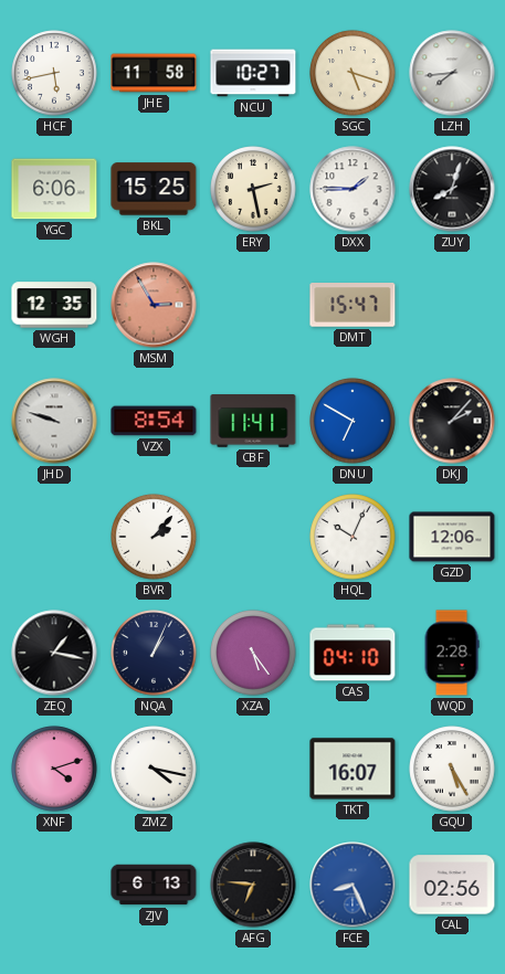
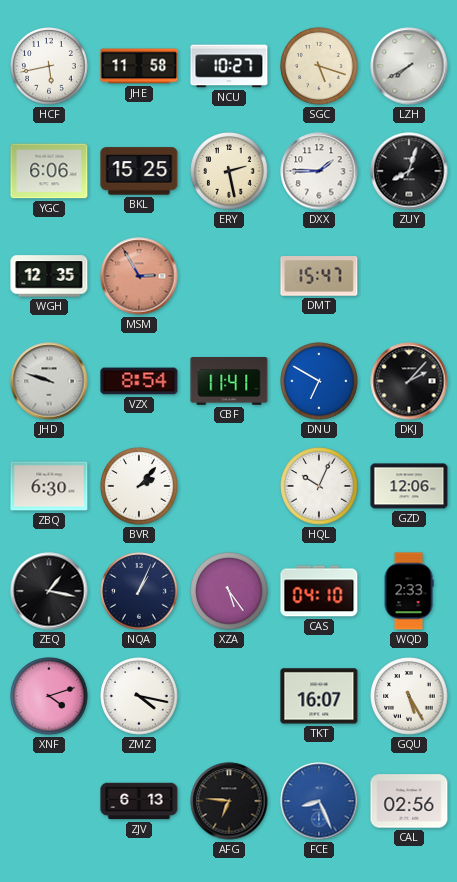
LZH: 7:44 -> 7:40 (409, 66)
ZBQ: none -> 6:30 (49, 486)
WQD: 2:28 -> 2:33 (409, 591)
